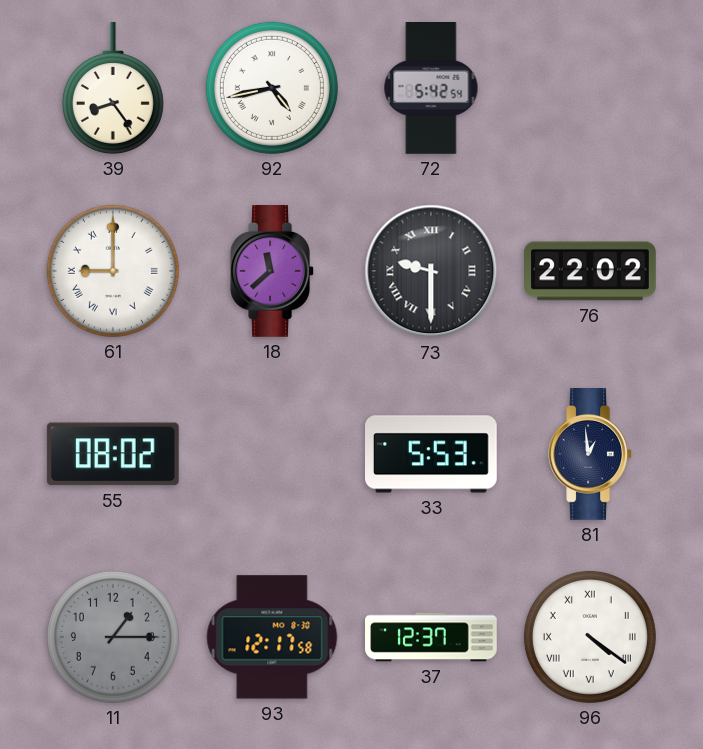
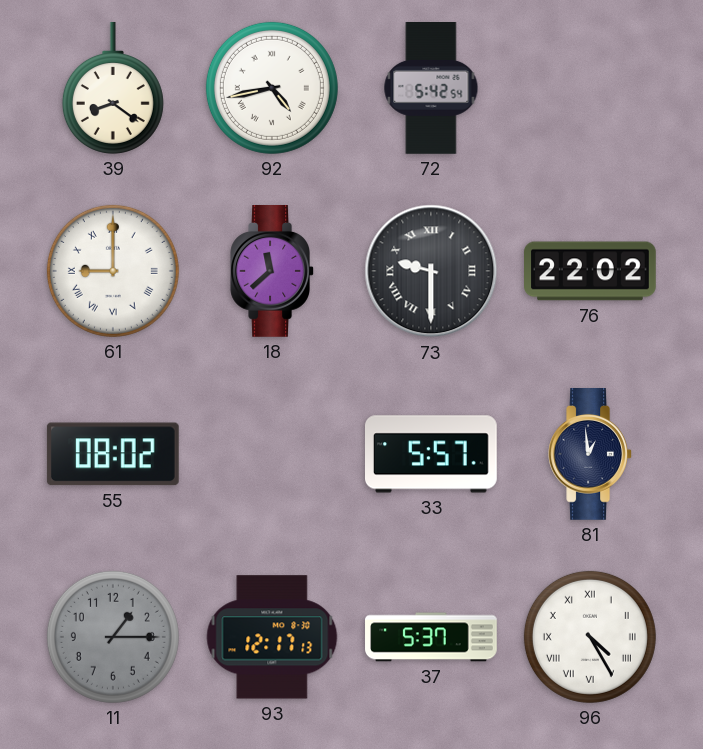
39: 8:24 -> 8:21 (113, 88)
33: 5:53 -> 5:57 (432, 454)
93: 12:17:58 -> 12:17:13 (272, 637)
37: 12:37 -> 5:37 (431, 637)
96: 4:21 -> 4:25 (590, 637)
